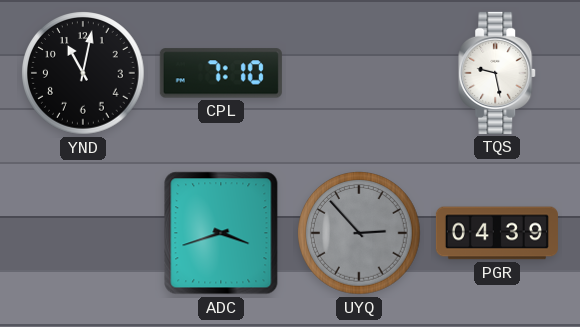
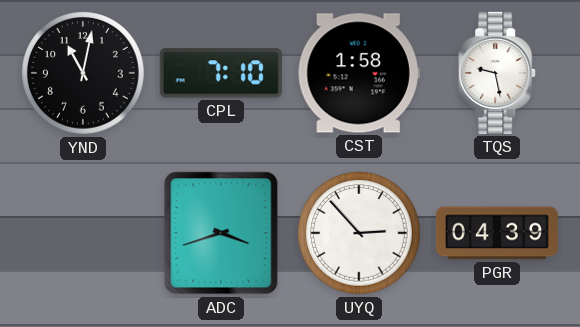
CST: none -> 1:58 (359, 73)
UYQ dial: grey -> white (359, 233)
